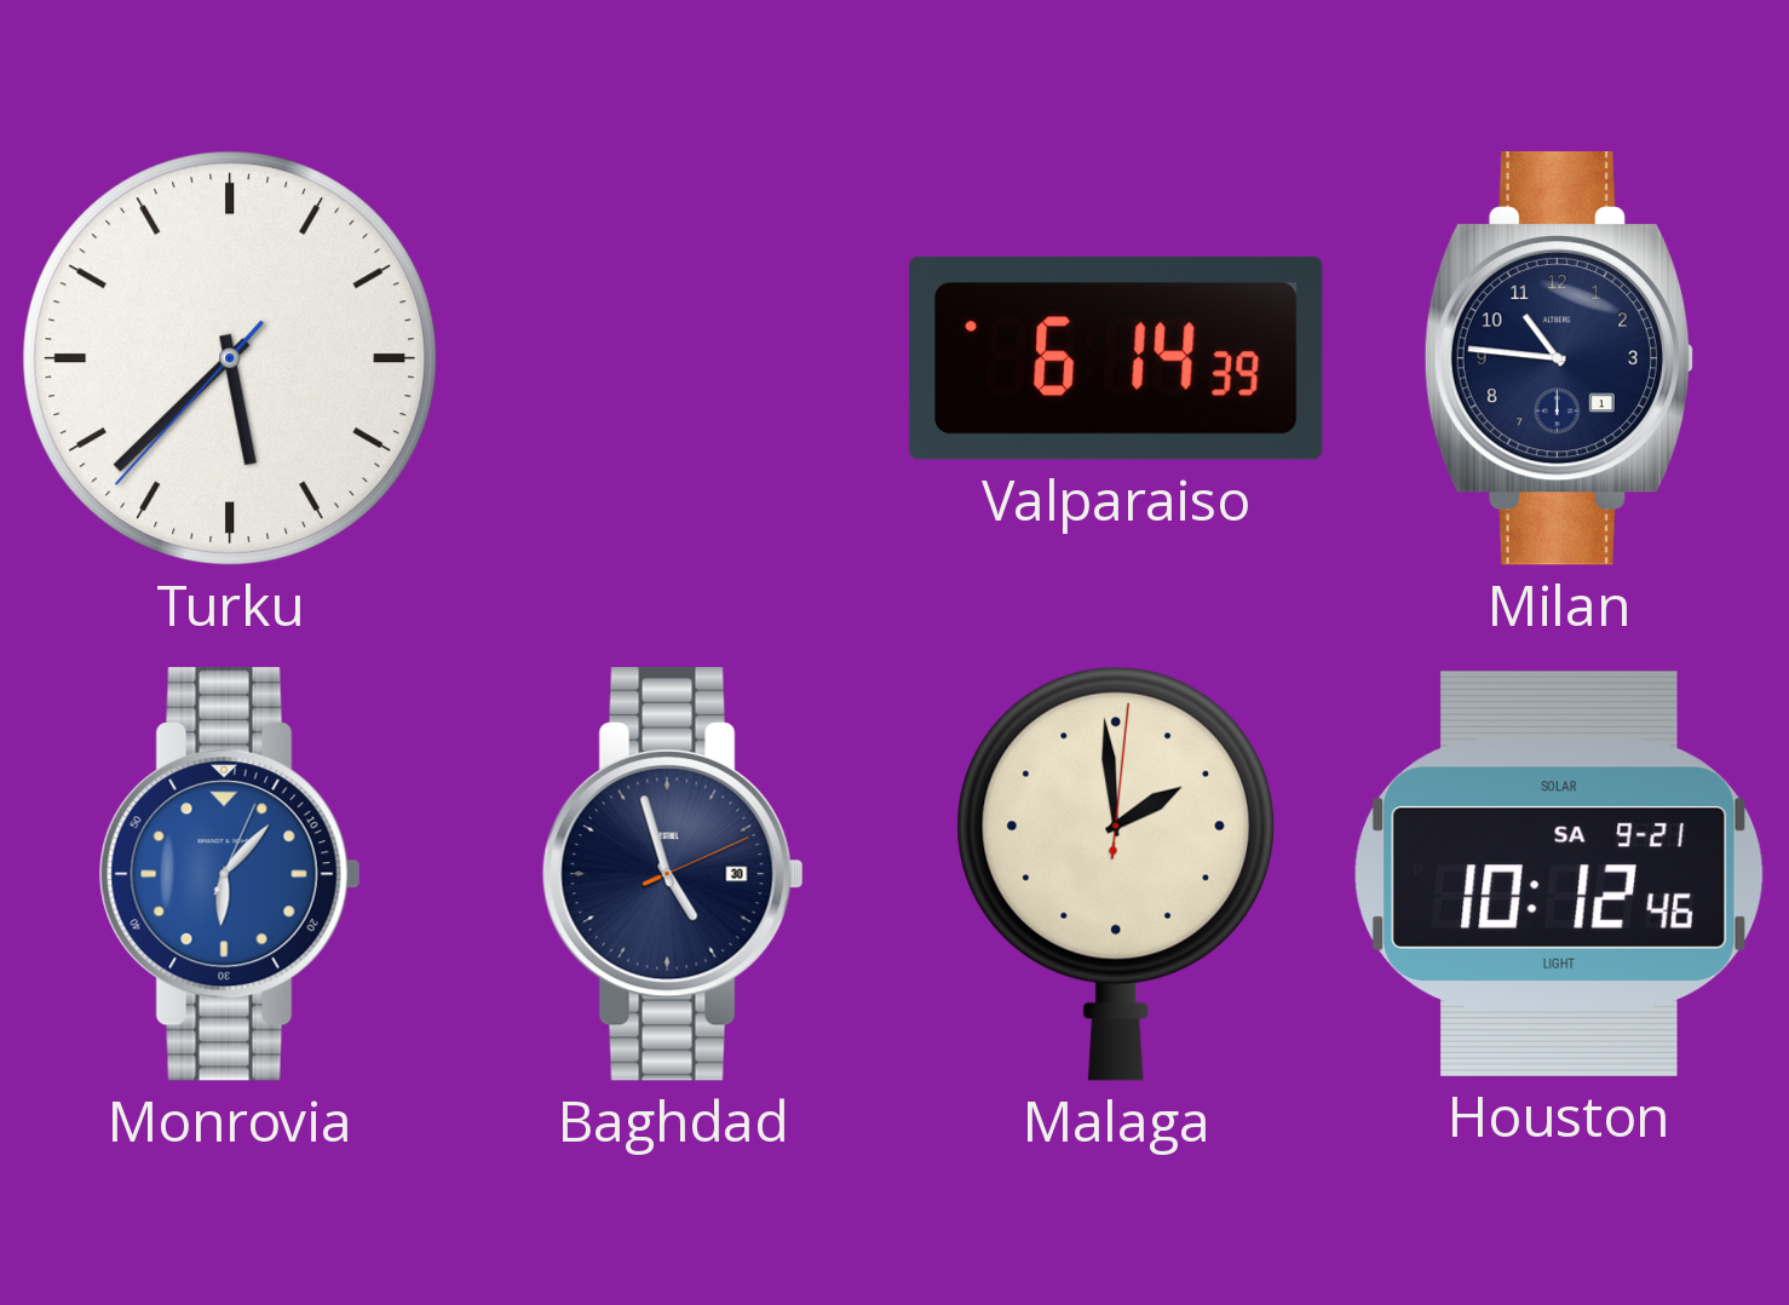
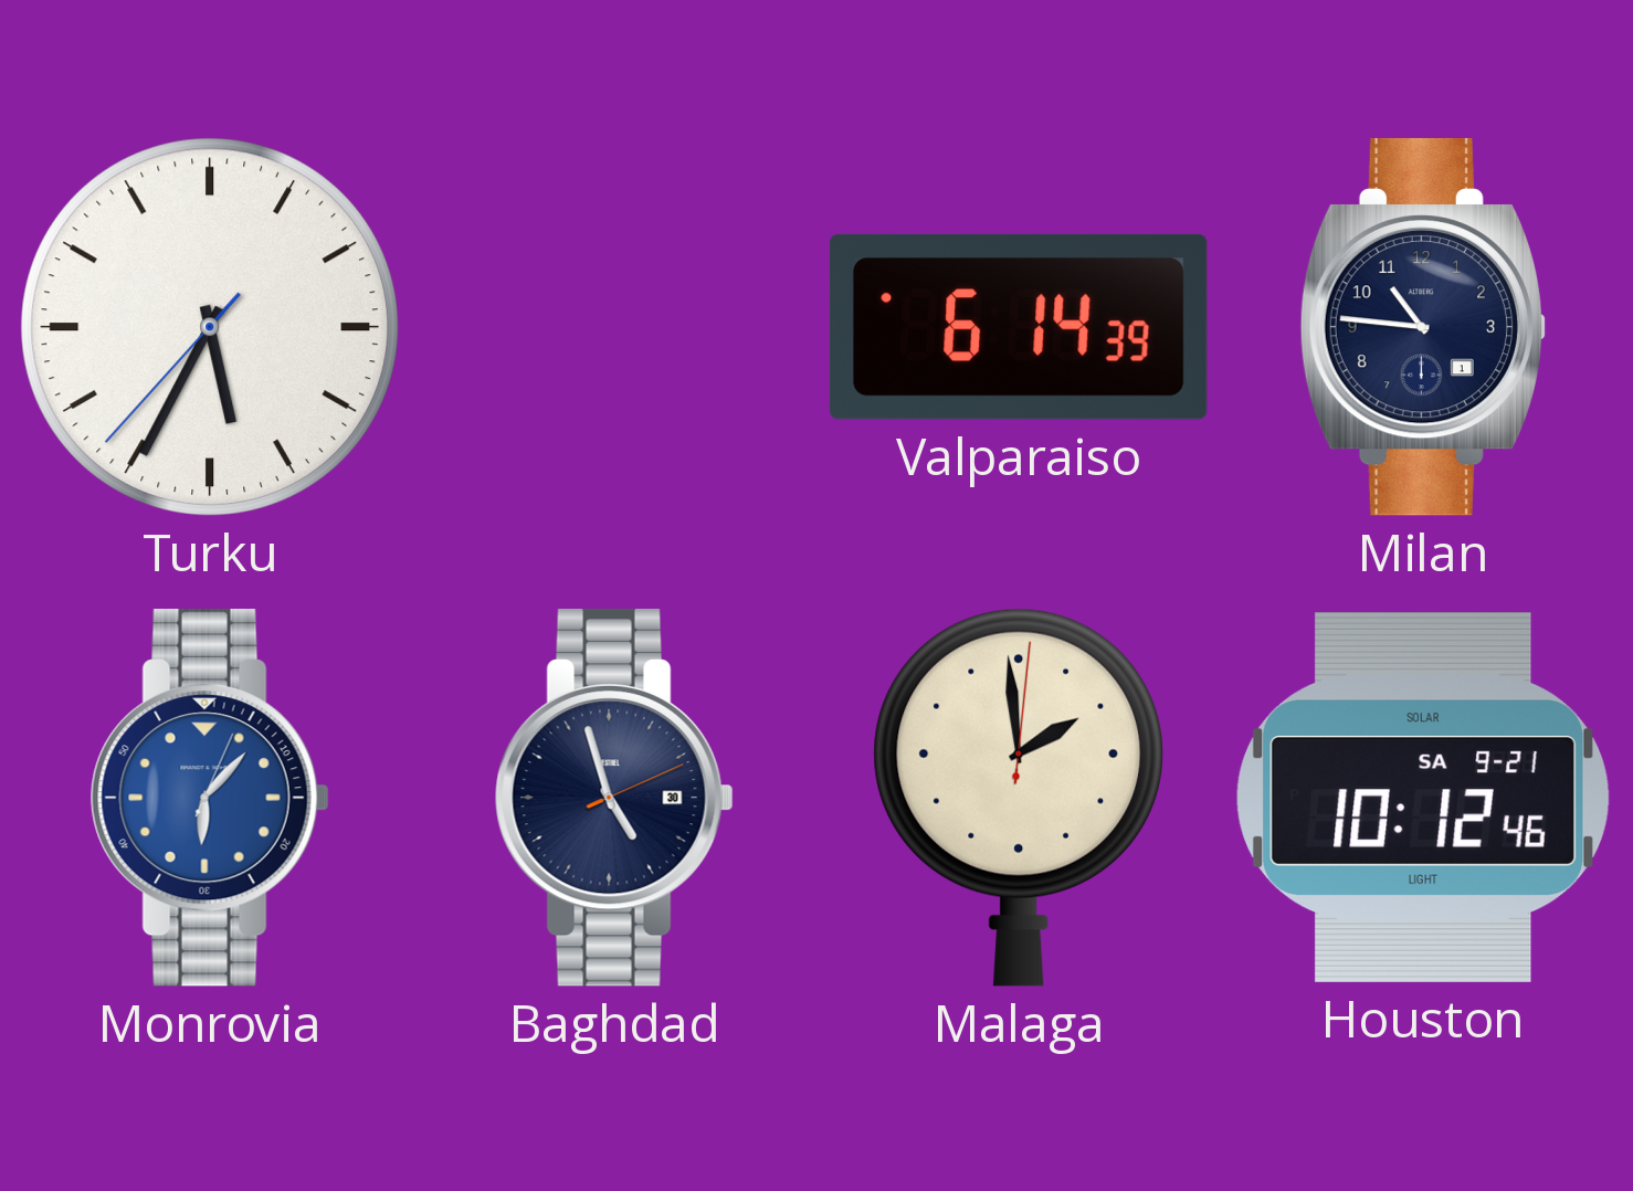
Turku: 5:37 -> 5:34 (210, 327)
